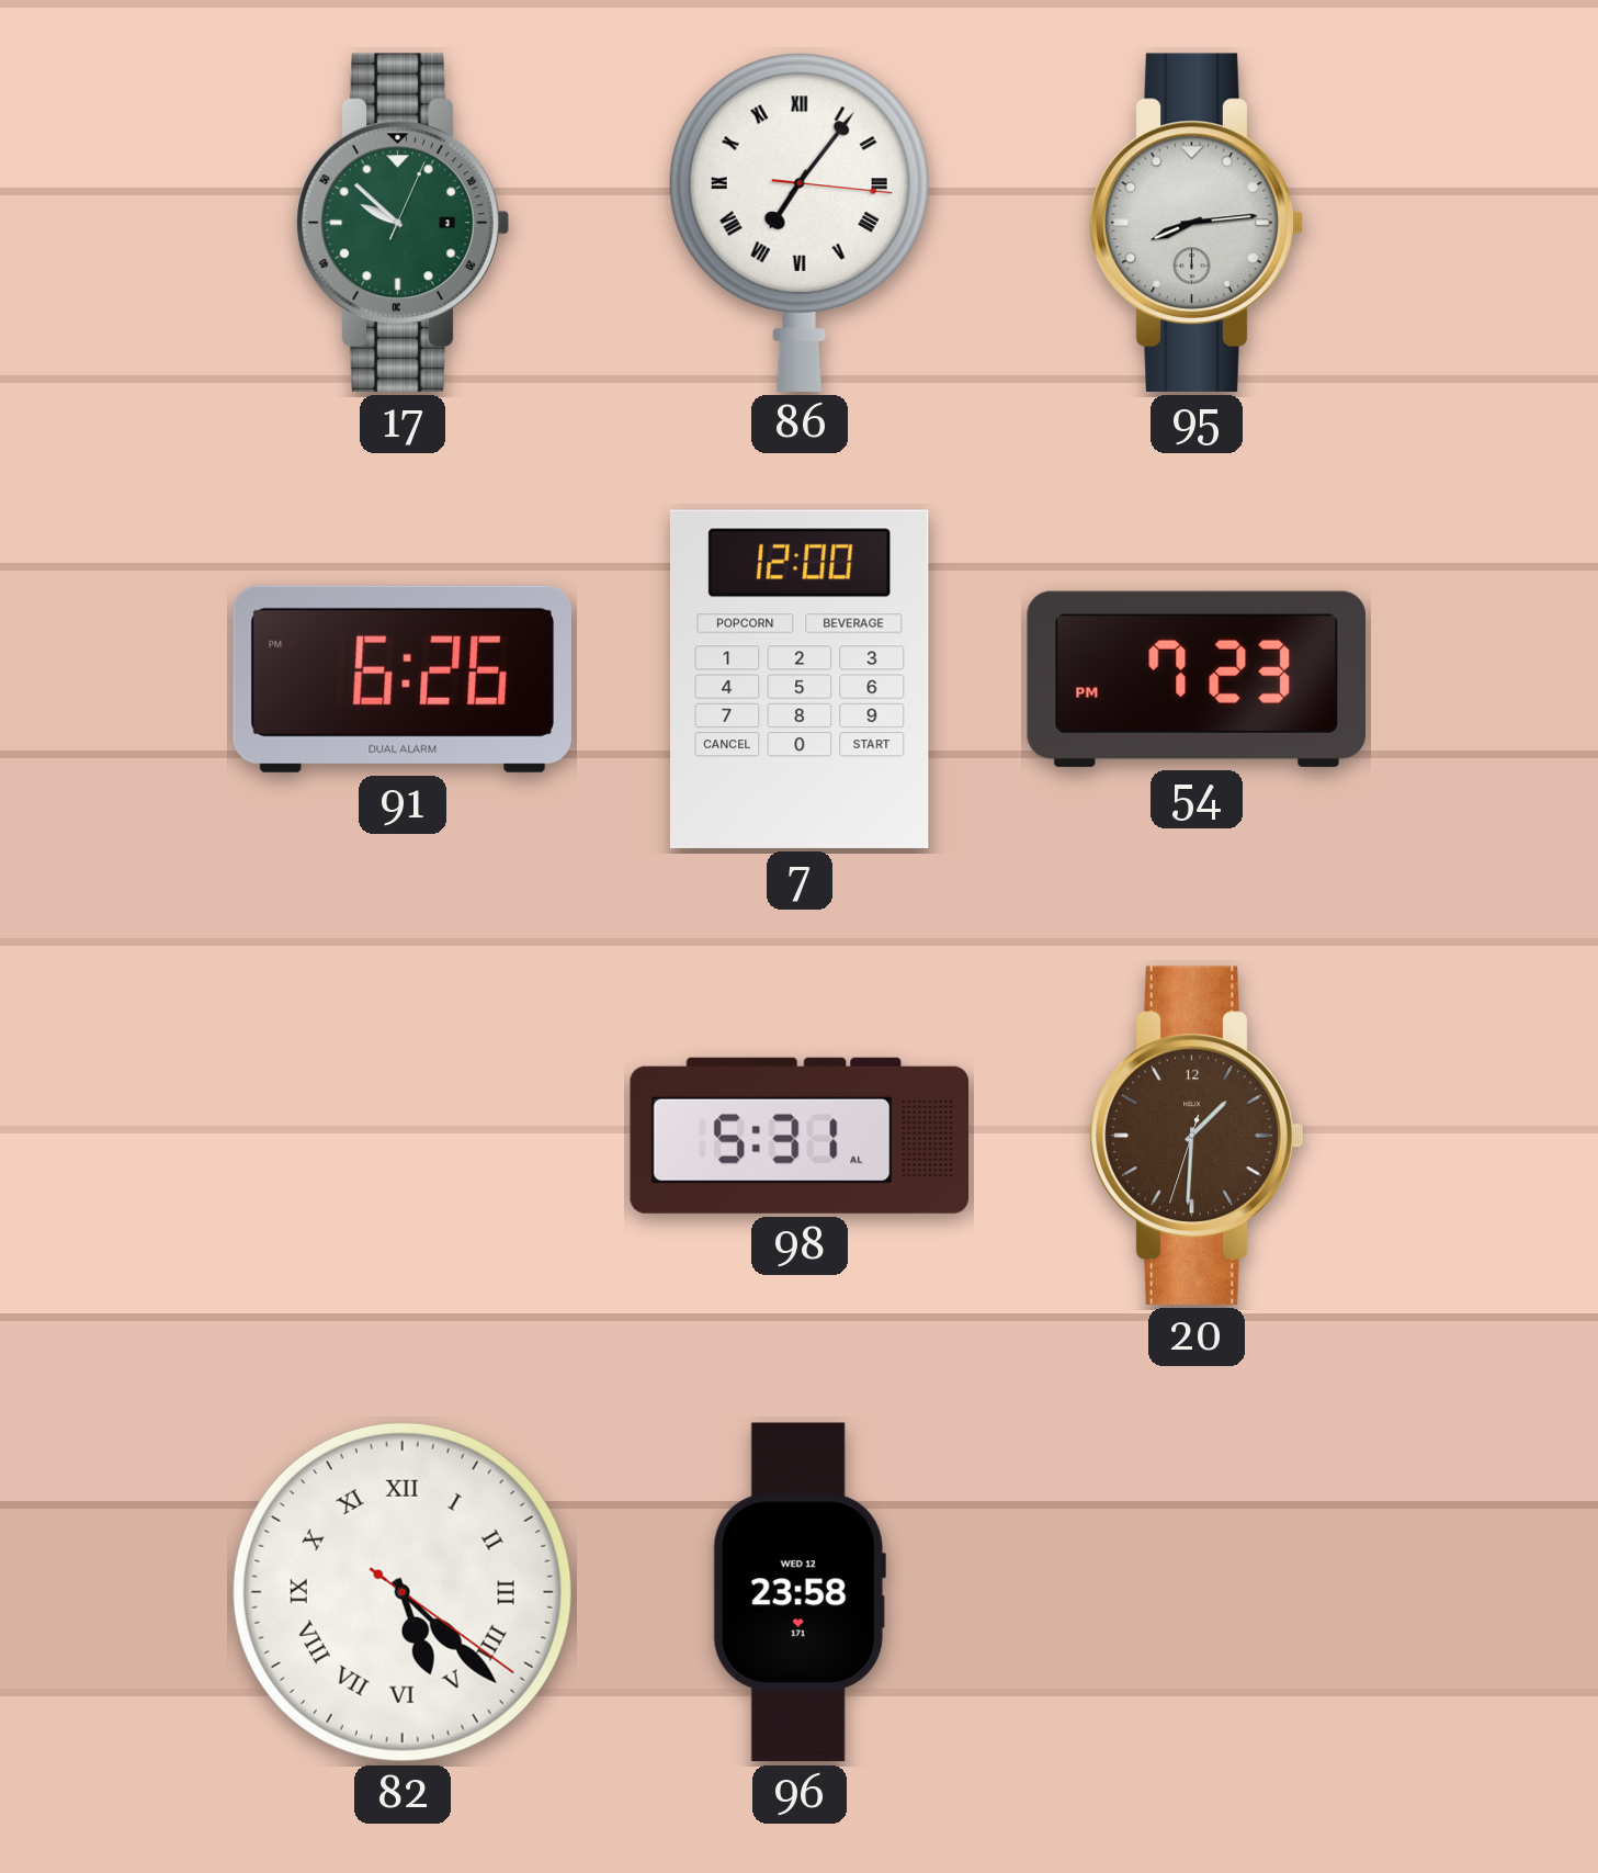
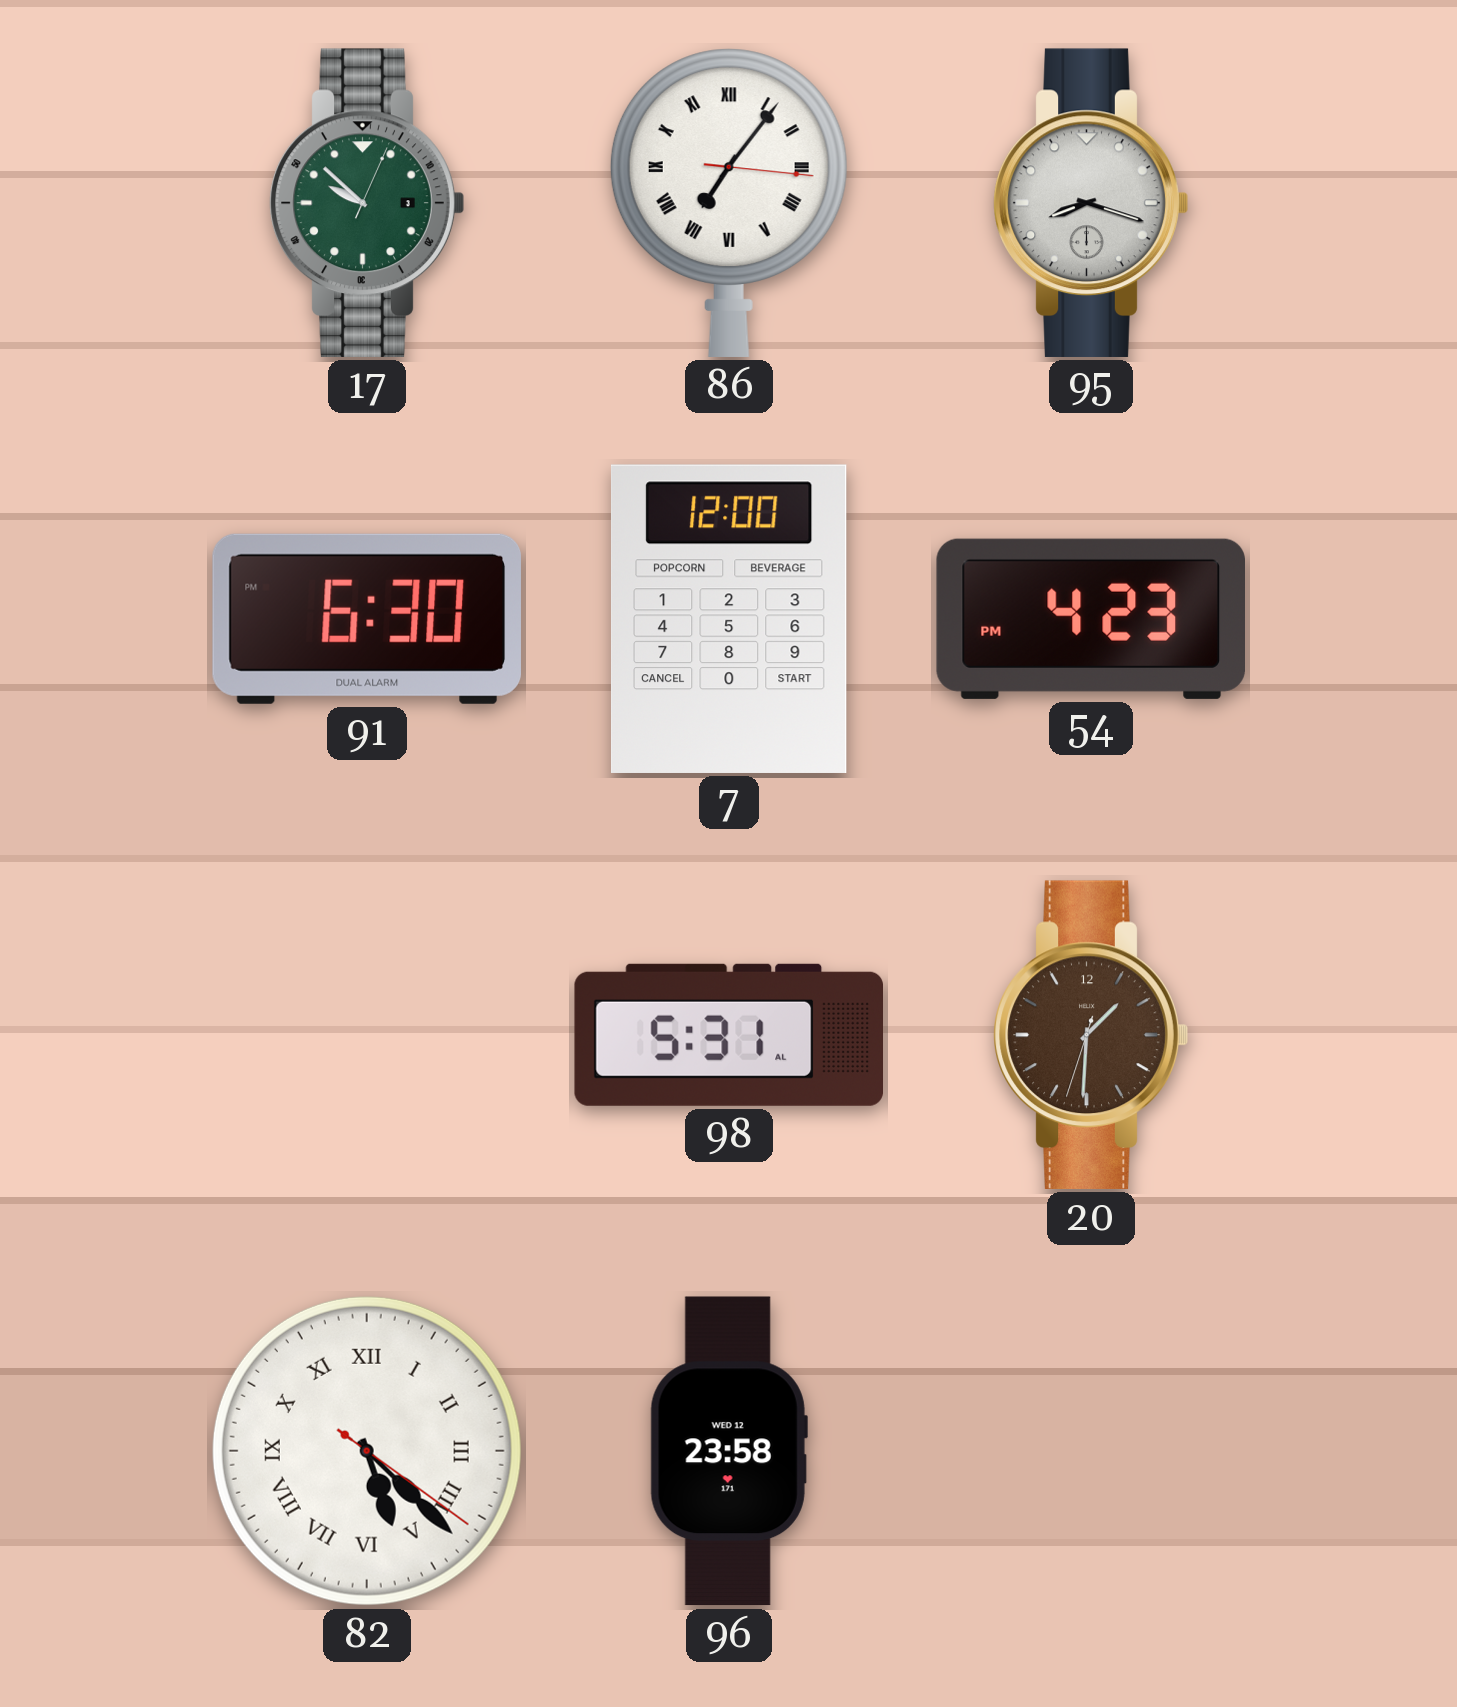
95: 8:14 -> 8:18 (1091, 203)
91: 6:26 -> 6:30 (367, 619)
54: 7:23 -> 4:23 (1090, 619)
